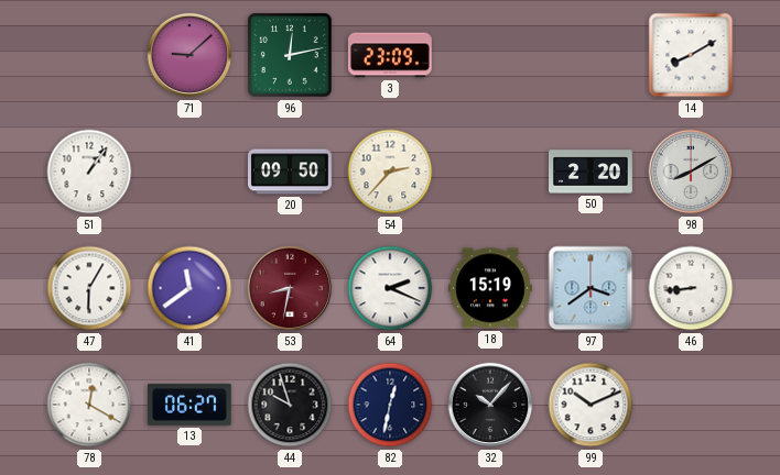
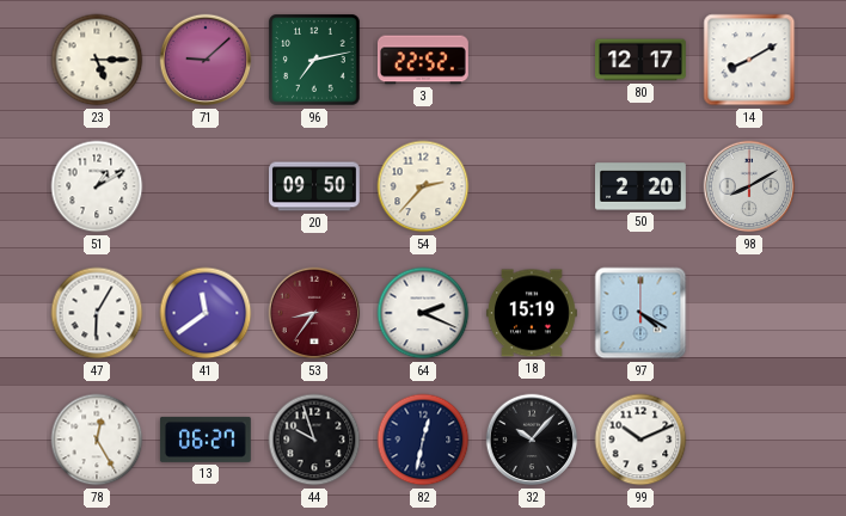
23: none -> 5:15 (97, 60)
96: 12:13 -> 7:13 (314, 60)
3: 23:09 -> 22:52 (423, 60)
80: none -> 12:17 (642, 60)
51: 1:06 -> 1:10 (97, 186)
53: 8:32 -> 8:36 (314, 313)
97: 3:39 -> 4:20 (640, 313)
46: 8:44 -> none (691, 288)
78: 12:20 -> 12:25 (97, 440)
